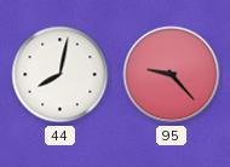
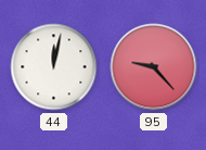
44: 8:02 -> 12:02 (54, 67)
